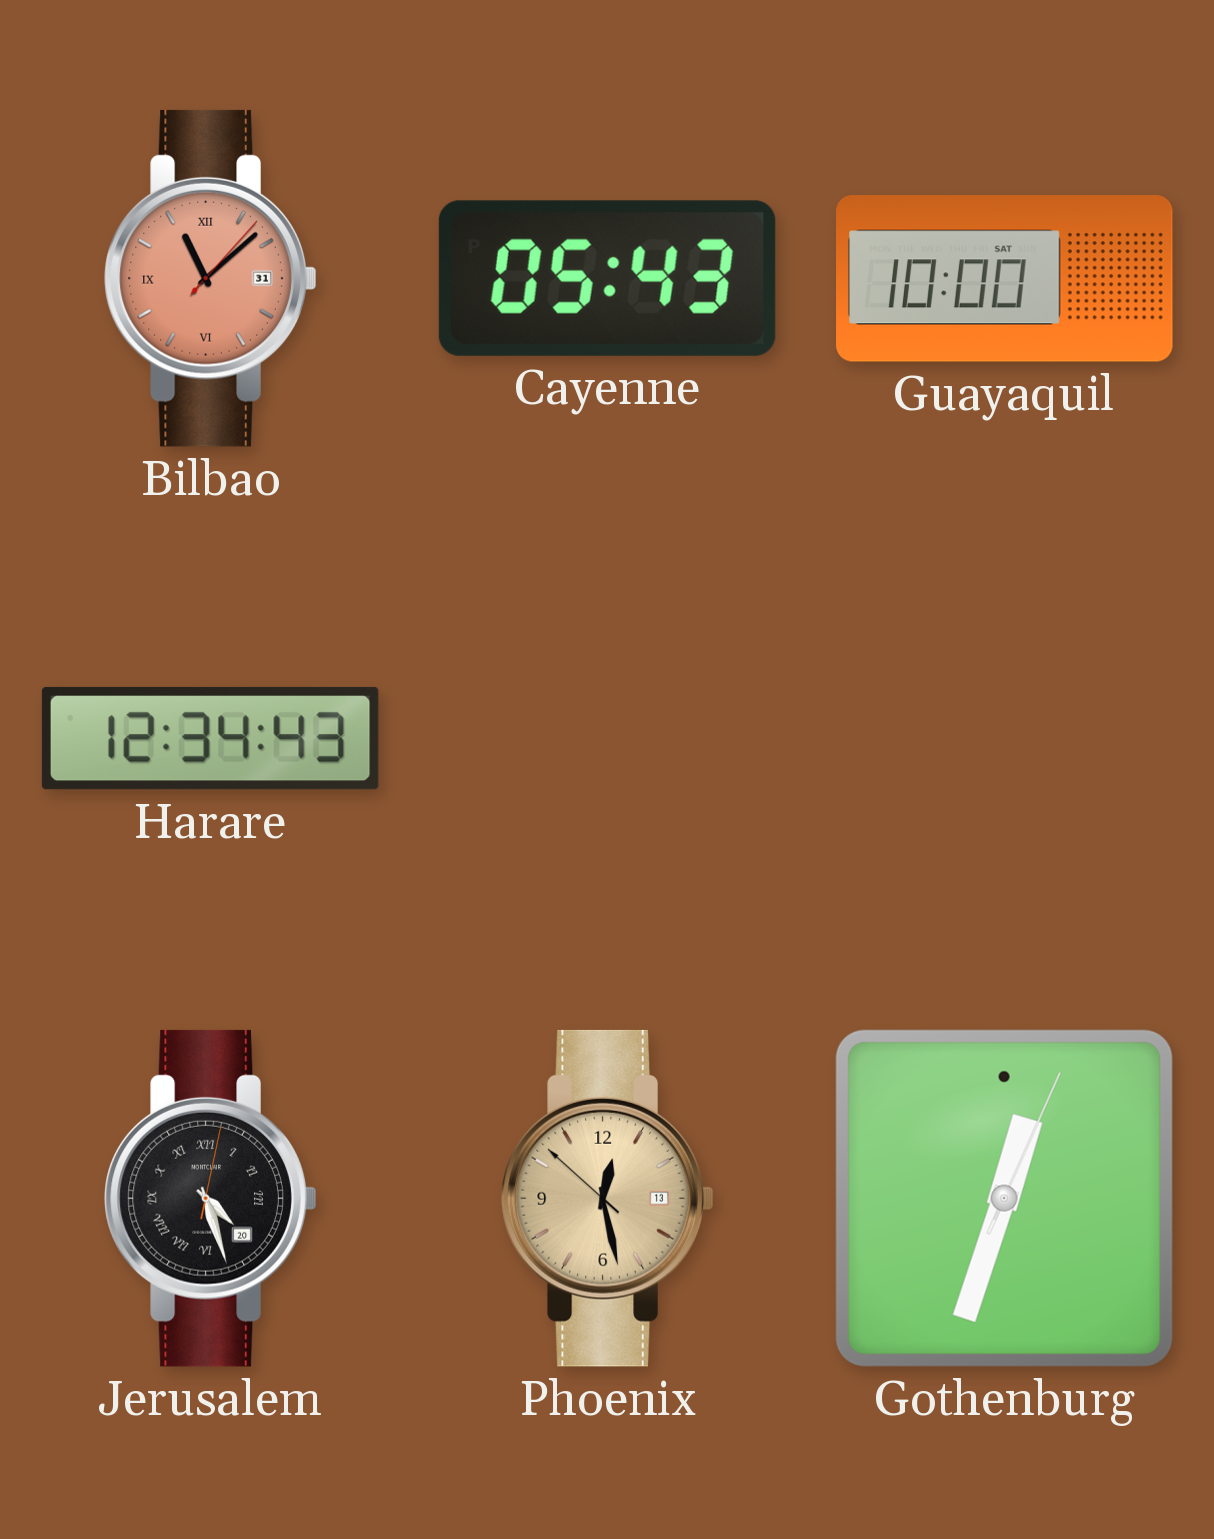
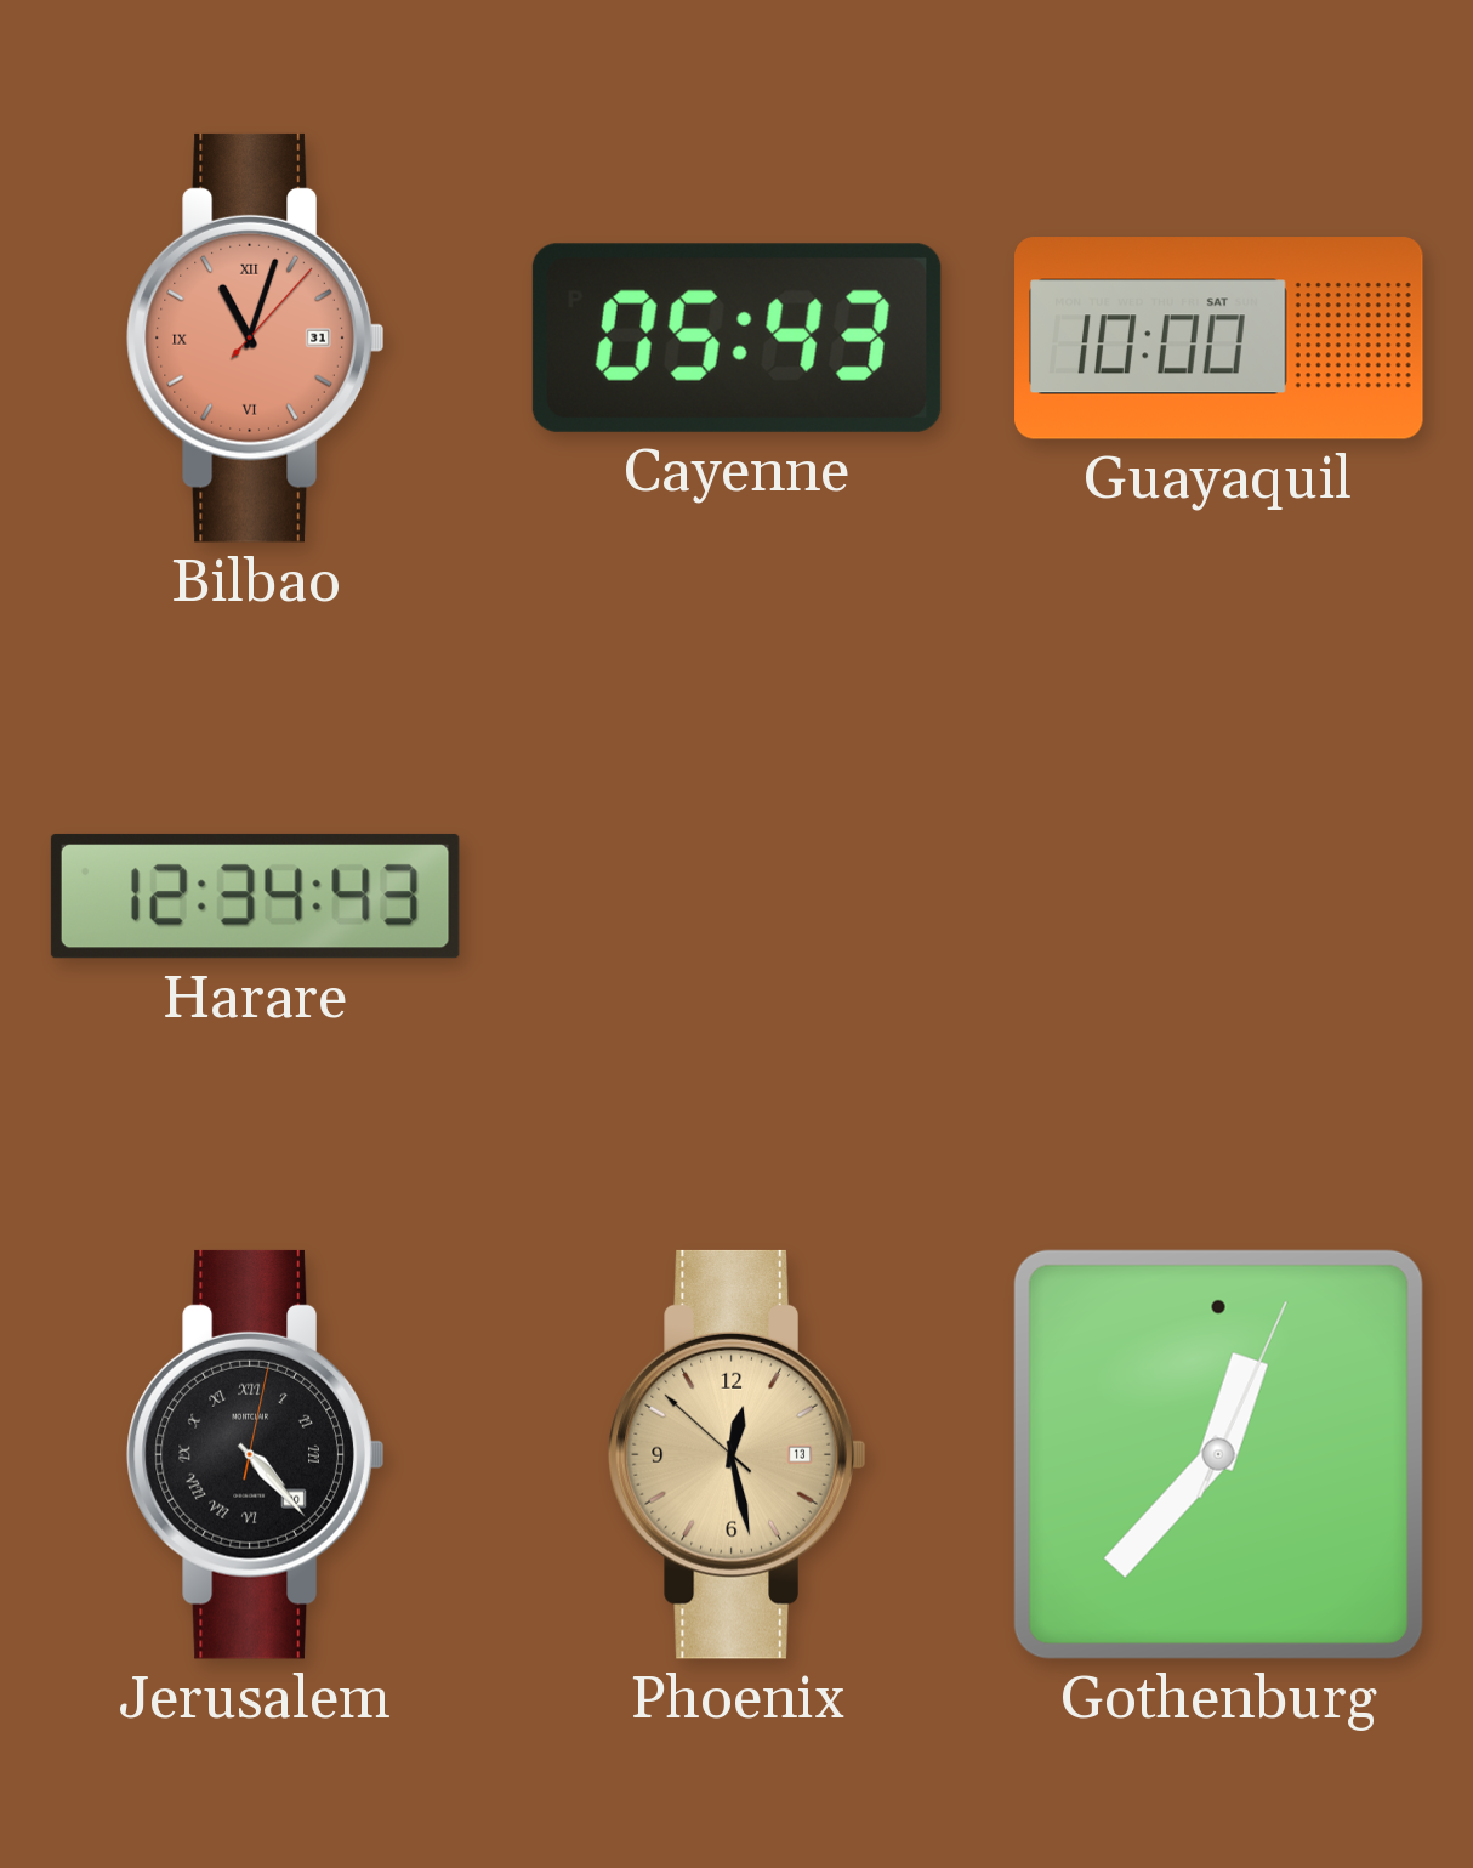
Bilbao: 11:08 -> 11:03 (256, 337)
Jerusalem: 4:27 -> 4:23 (256, 1454)
Gothenburg: 12:33 -> 12:37 (1218, 1454)
